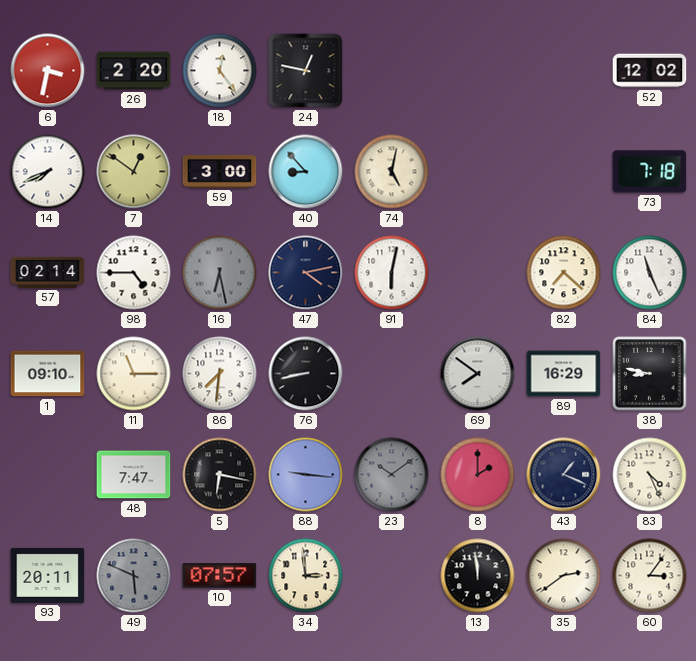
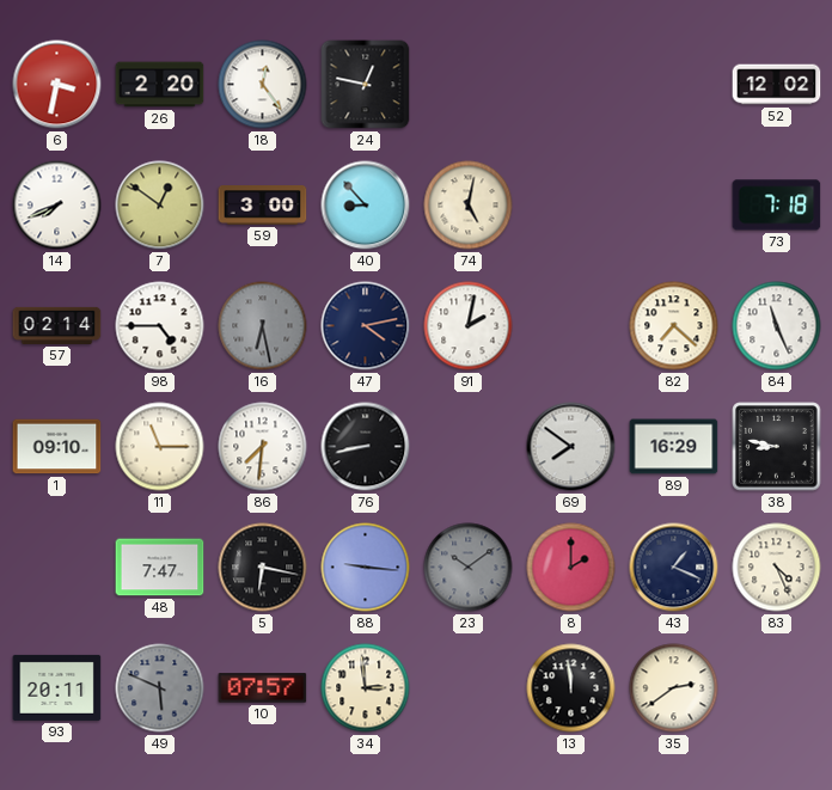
91: 6:02 -> 2:02 (469, 326)
60: 3:06 -> none (650, 576)
